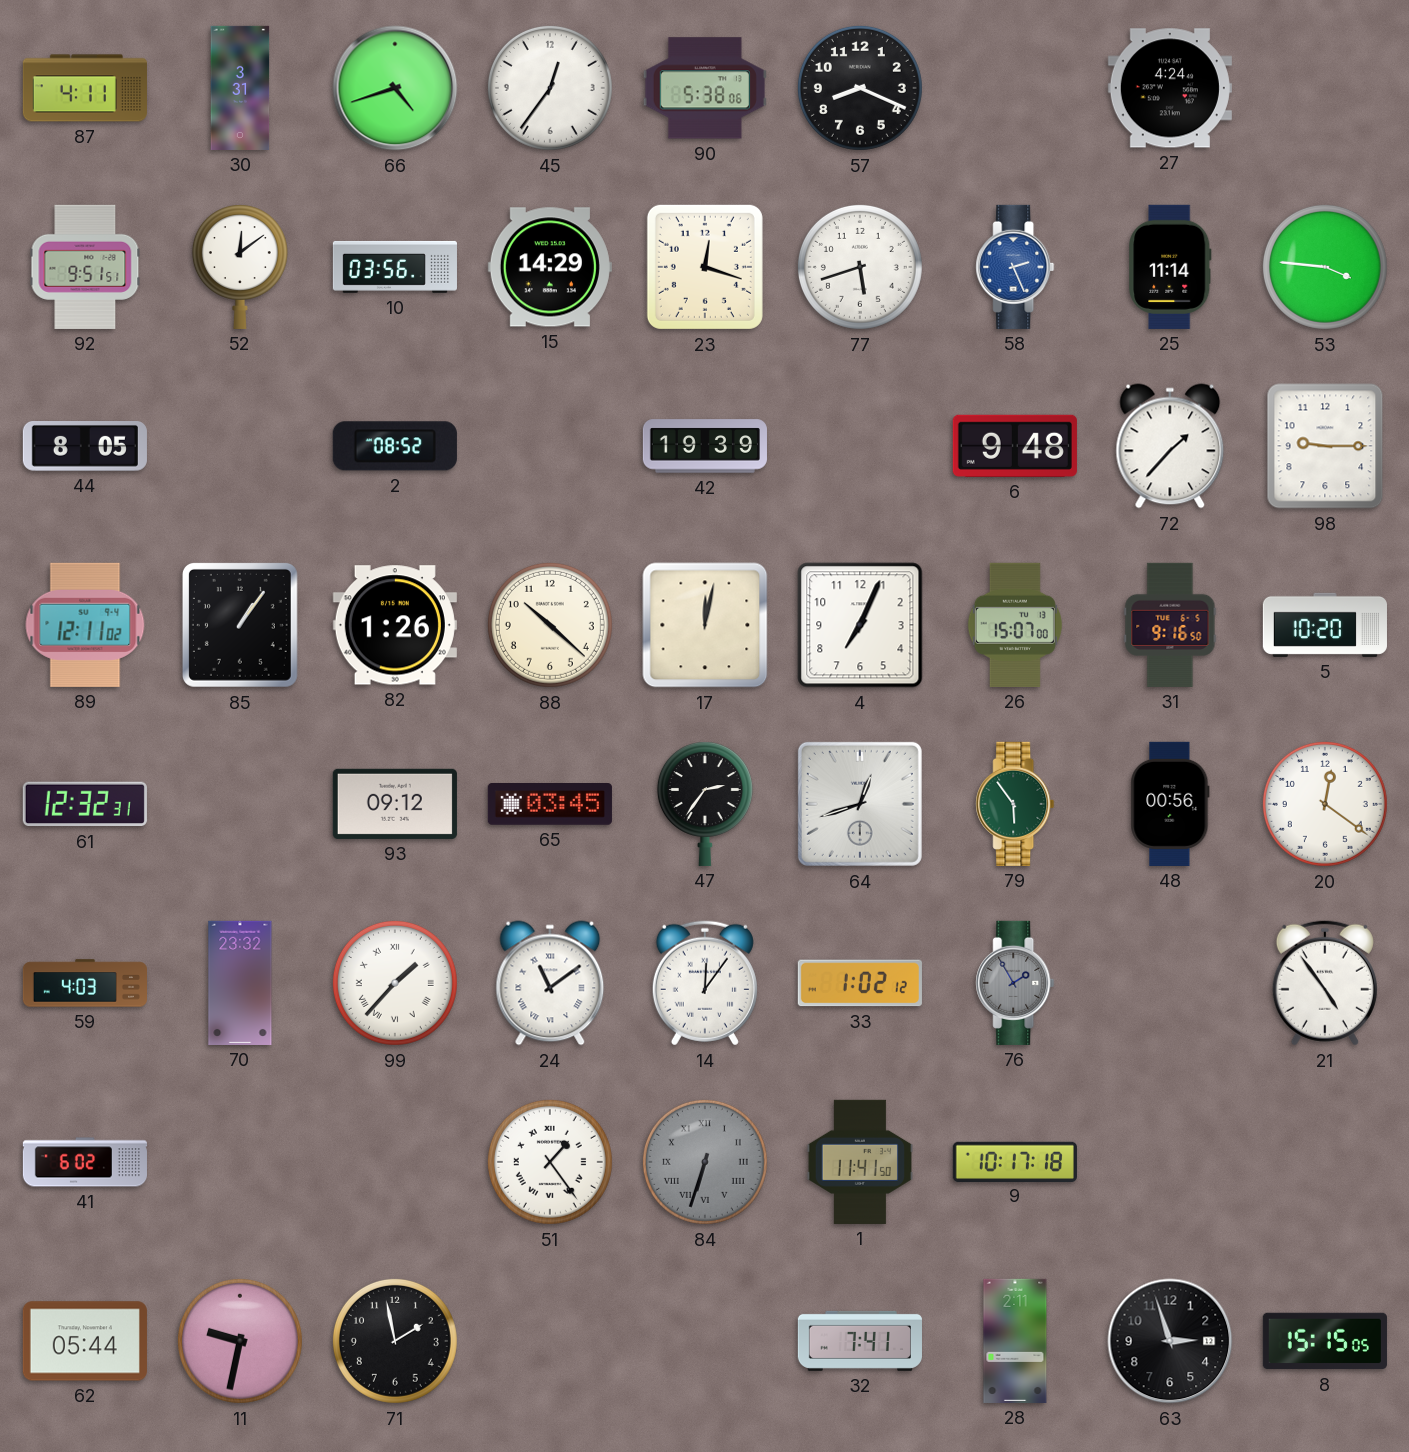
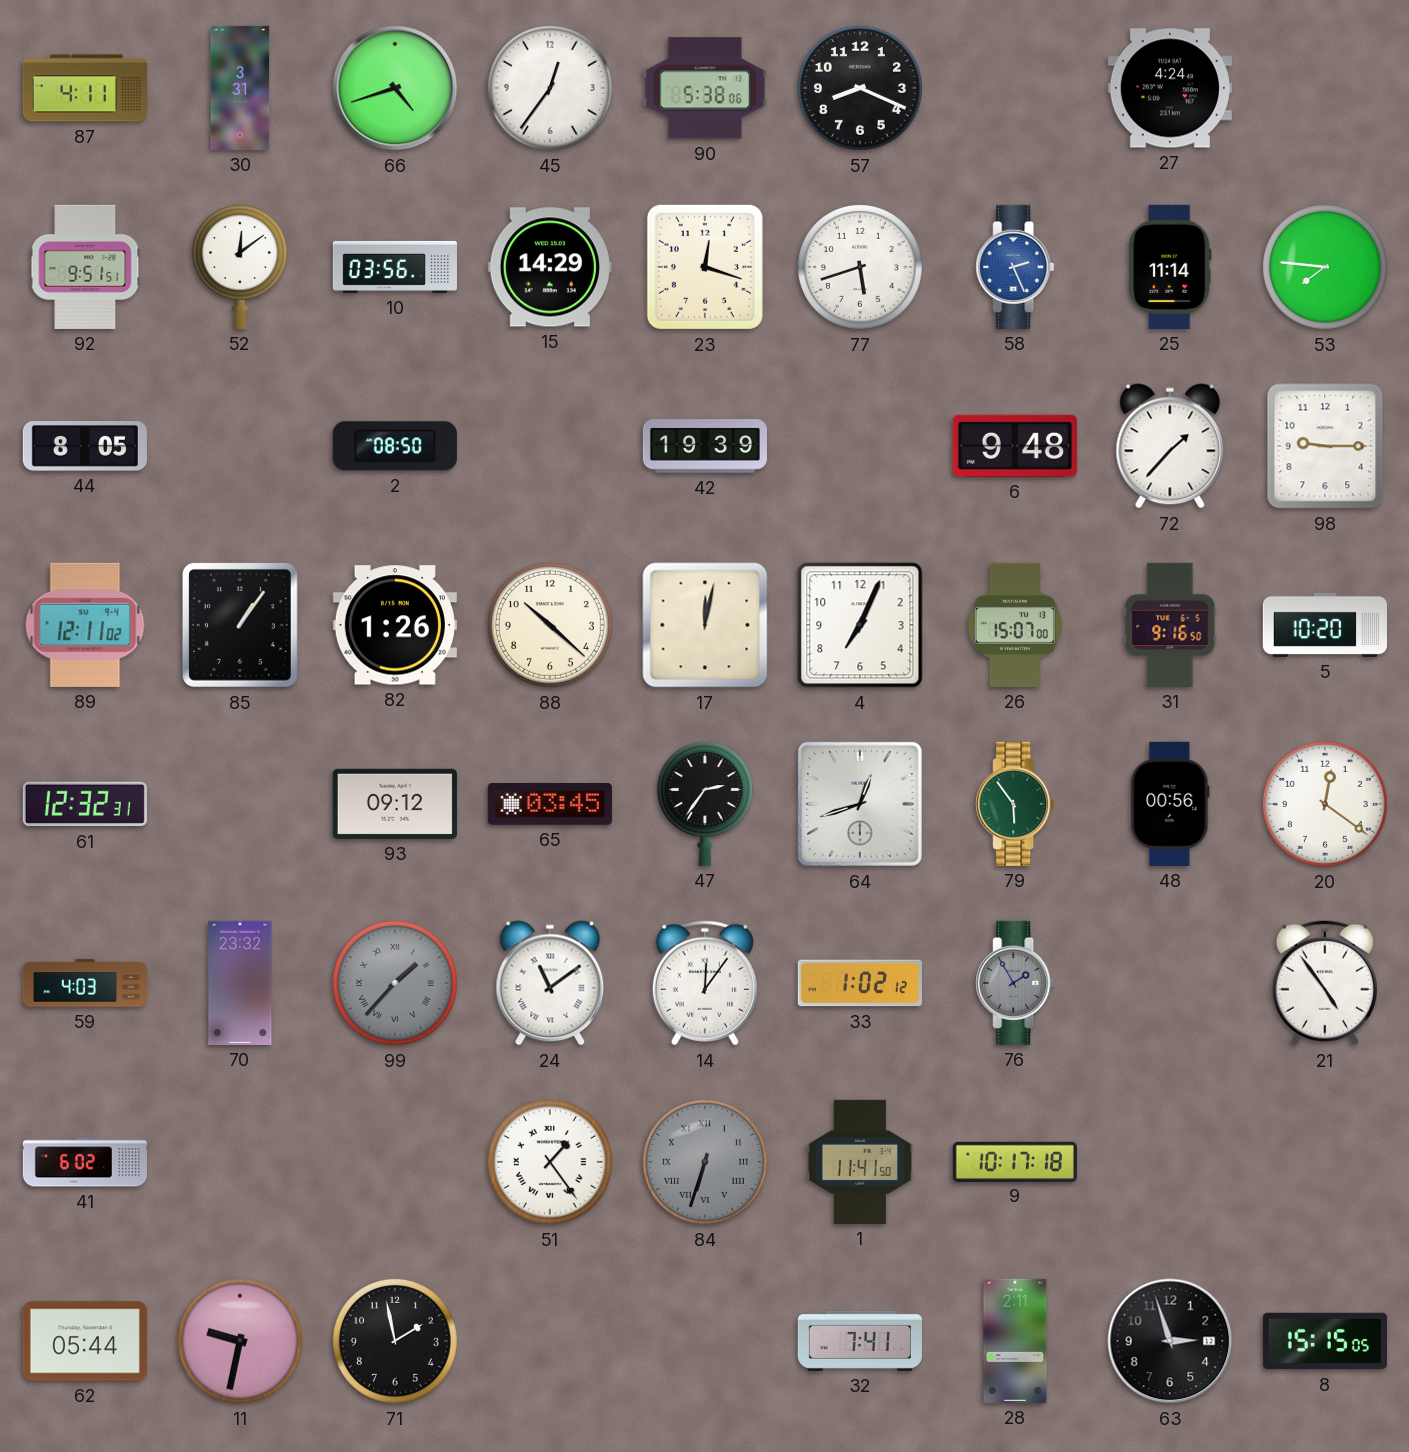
53: 3:46 -> 7:46 (1325, 267)
2: 08:52 -> 08:50 (395, 446)
99 dial: white -> grey (395, 983)
